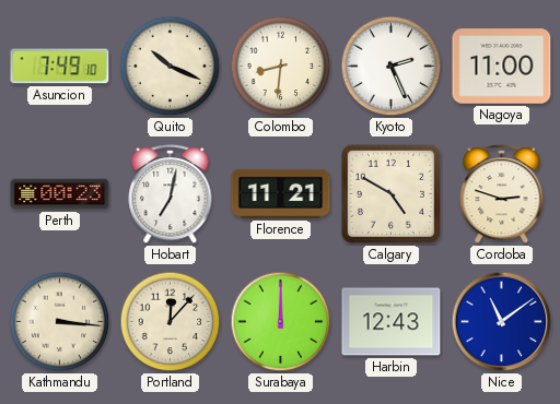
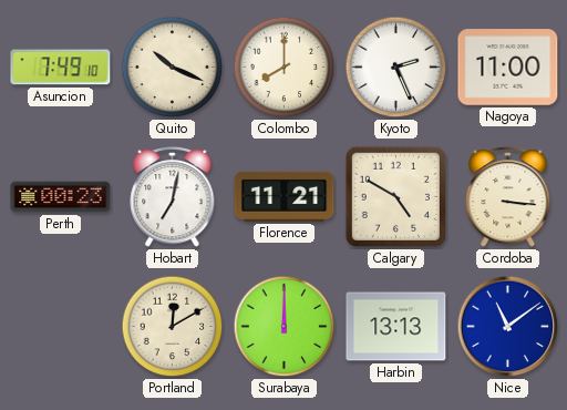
Colombo: 8:31 -> 8:00 (285, 68)
Cordoba: 2:48 -> 3:16 (508, 196)
Kathmandu: 3:16 -> none (60, 322)
Portland: 12:07 -> 12:10 (173, 327)
Harbin: 12:43 -> 13:13 (396, 327)
